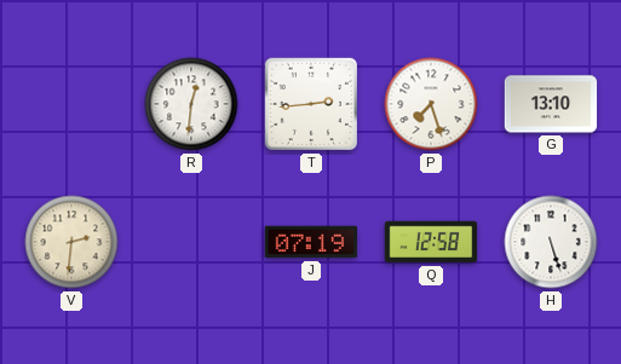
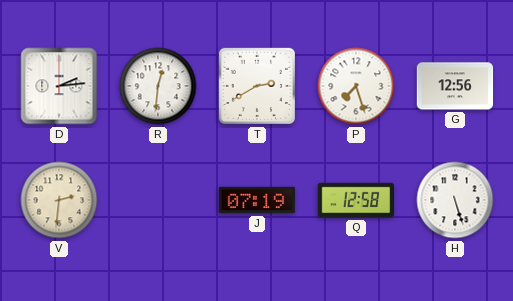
D: none -> 2:14 (59, 86)
T: 2:44 -> 2:40 (257, 86)
G: 13:10 -> 12:56 (455, 86)
